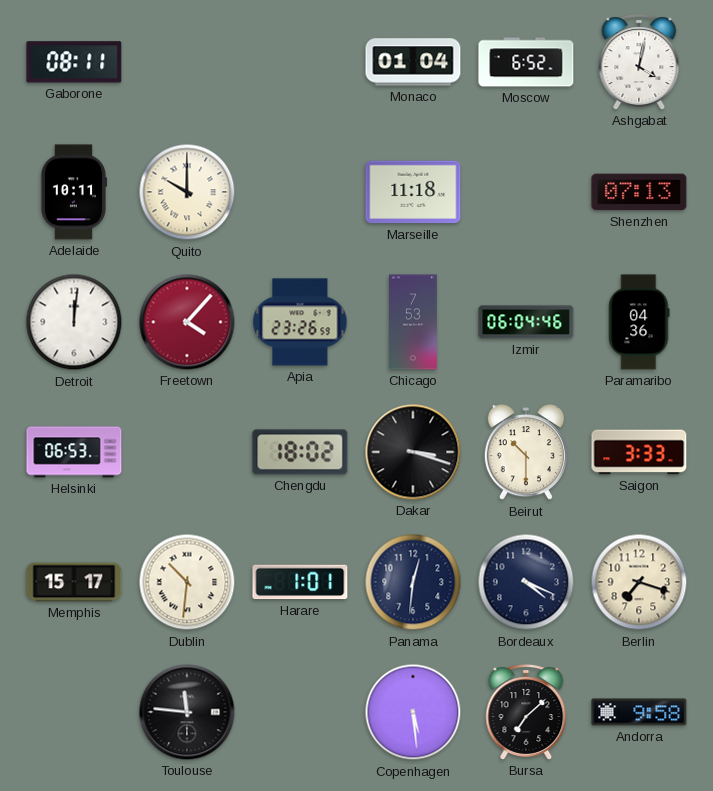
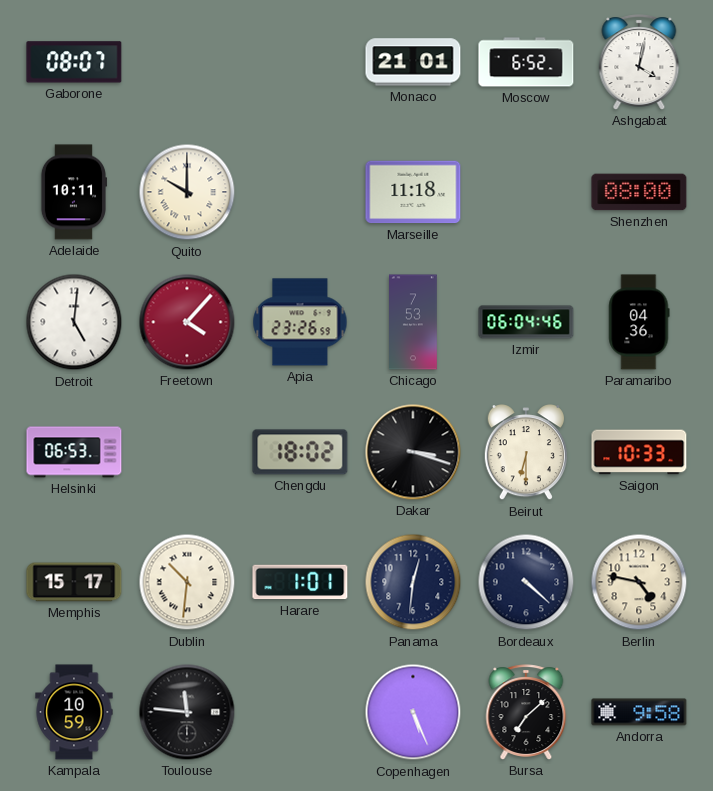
Gaborone: 08:11 -> 08:07 (74, 62)
Monaco: 01:04 -> 21:01 (413, 62)
Shenzhen: 07:13 -> 08:00 (639, 192)
Detroit: 12:01 -> 5:01 (74, 322)
Beirut: 10:30 -> 6:30 (526, 453)
Saigon: 3:33 -> 10:33 (639, 452)
Bordeaux: 4:19 -> 4:22 (526, 582)
Berlin: 7:18 -> 4:47 (639, 582)
Kampala: none -> 10:59 (74, 712)
Copenhagen: 5:29 -> 5:26 (413, 712)
